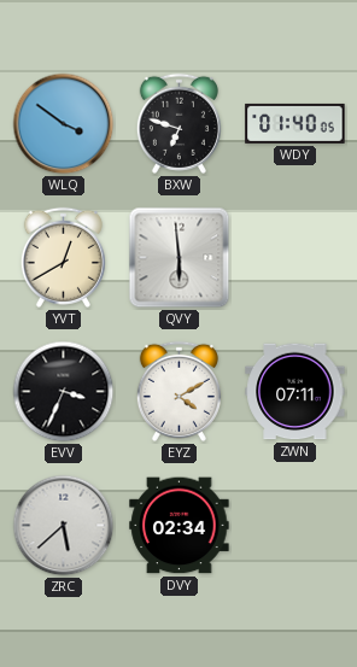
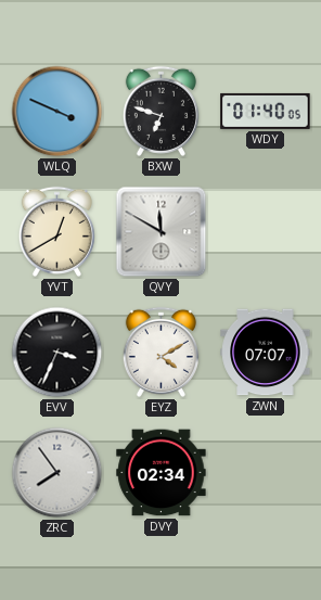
WLQ: 3:51 -> 3:49 (57, 112)
QVY: 5:59 -> 11:50 (162, 232)
ZWN: 07:11 -> 07:07 (266, 353)
ZRC: 5:38 -> 7:54 (57, 473)
